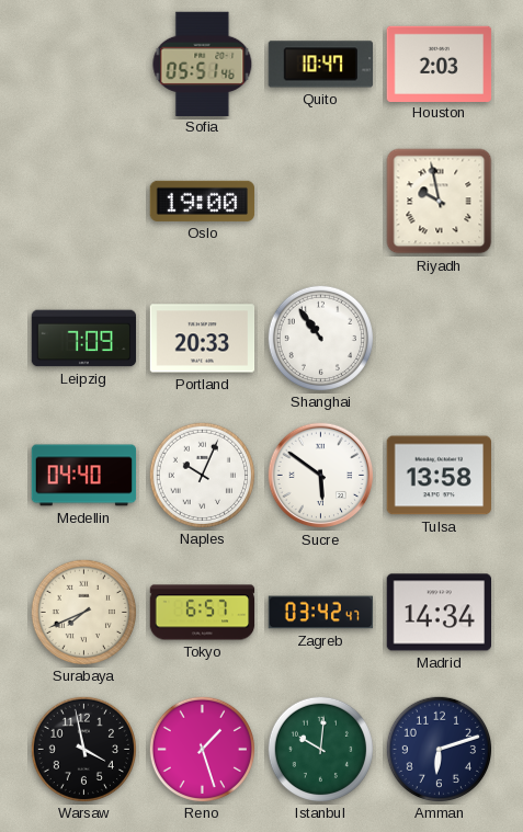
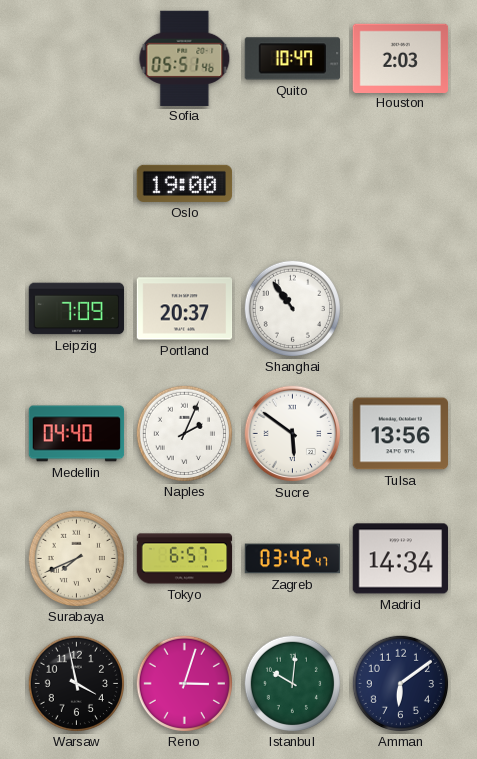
Riyadh: 9:58 -> none (440, 202)
Portland: 20:33 -> 20:37 (185, 309)
Naples: 10:04 -> 2:04 (184, 433)
Tulsa: 13:58 -> 13:56 (400, 434)
Reno: 1:27 -> 3:03 (184, 683)
Amman: 6:12 -> 6:09 (400, 683)
